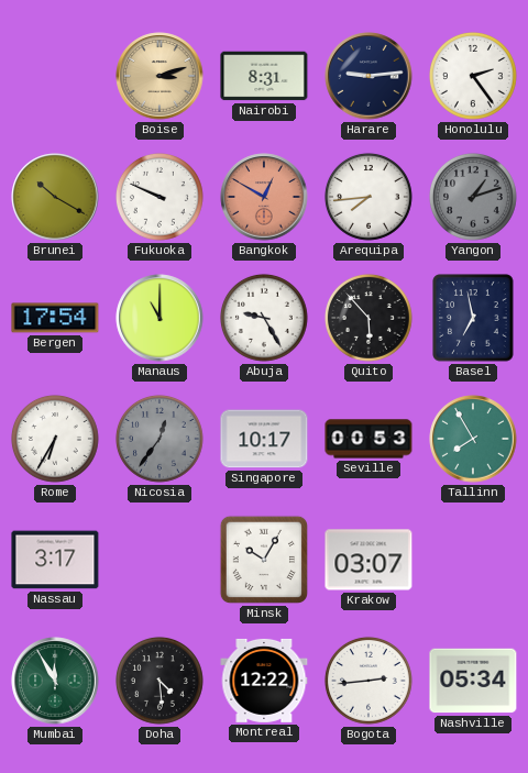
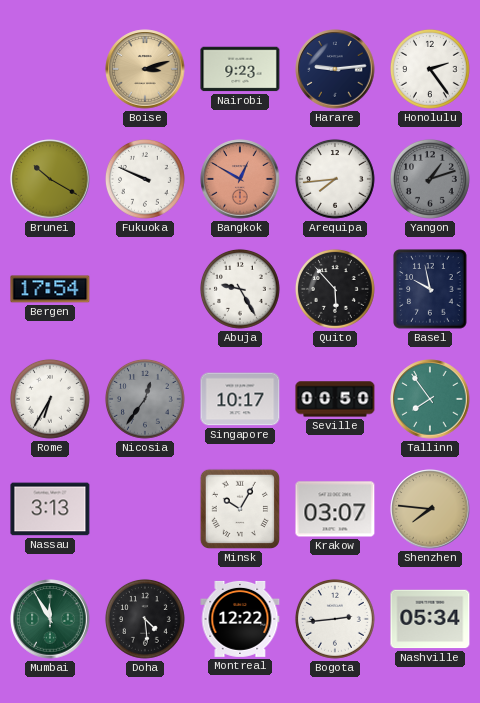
Nairobi: 8:31 -> 9:23 (240, 69)
Manaus: 11:00 -> none (159, 318)
Basel: 6:58 -> 9:58 (430, 289)
Seville: 00:53 -> 00:50 (335, 399)
Tallinn: 7:55 -> 7:54 (430, 399)
Nassau: 3:17 -> 3:13 (50, 509)
Shenzhen: none -> 7:46 (430, 509)
